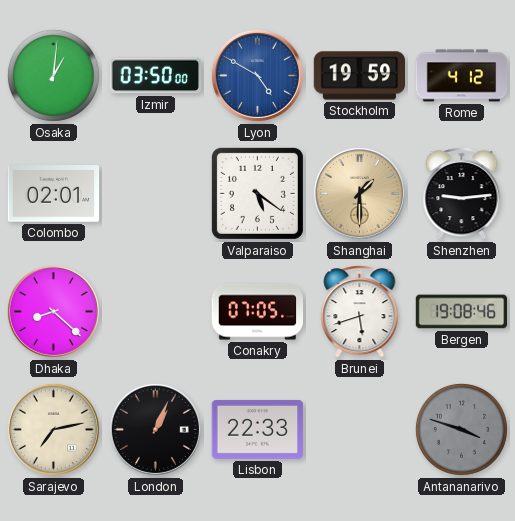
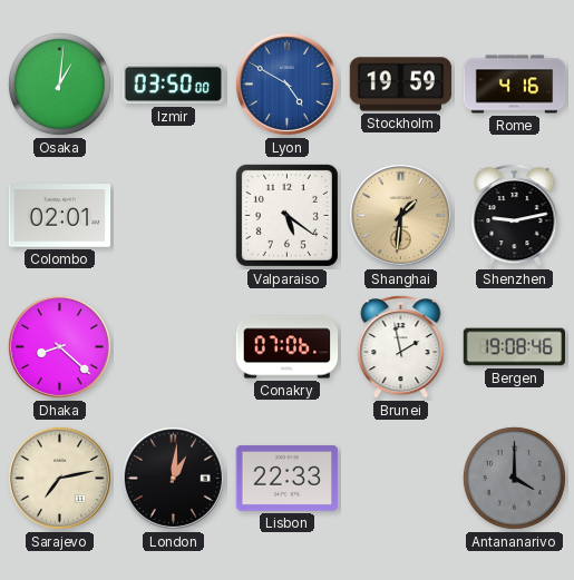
Rome: 4:12 -> 4:16 (515, 85)
Shanghai: 1:30 -> 1:31 (400, 215)
Shenzhen: 9:14 -> 9:13 (515, 216)
Conakry: 07:05 -> 07:06 (288, 347)
Brunei: 5:42 -> 1:58 (401, 347)
London: 1:04 -> 1:01 (173, 478)
Antananarivo: 3:48 -> 4:00 (514, 478)
